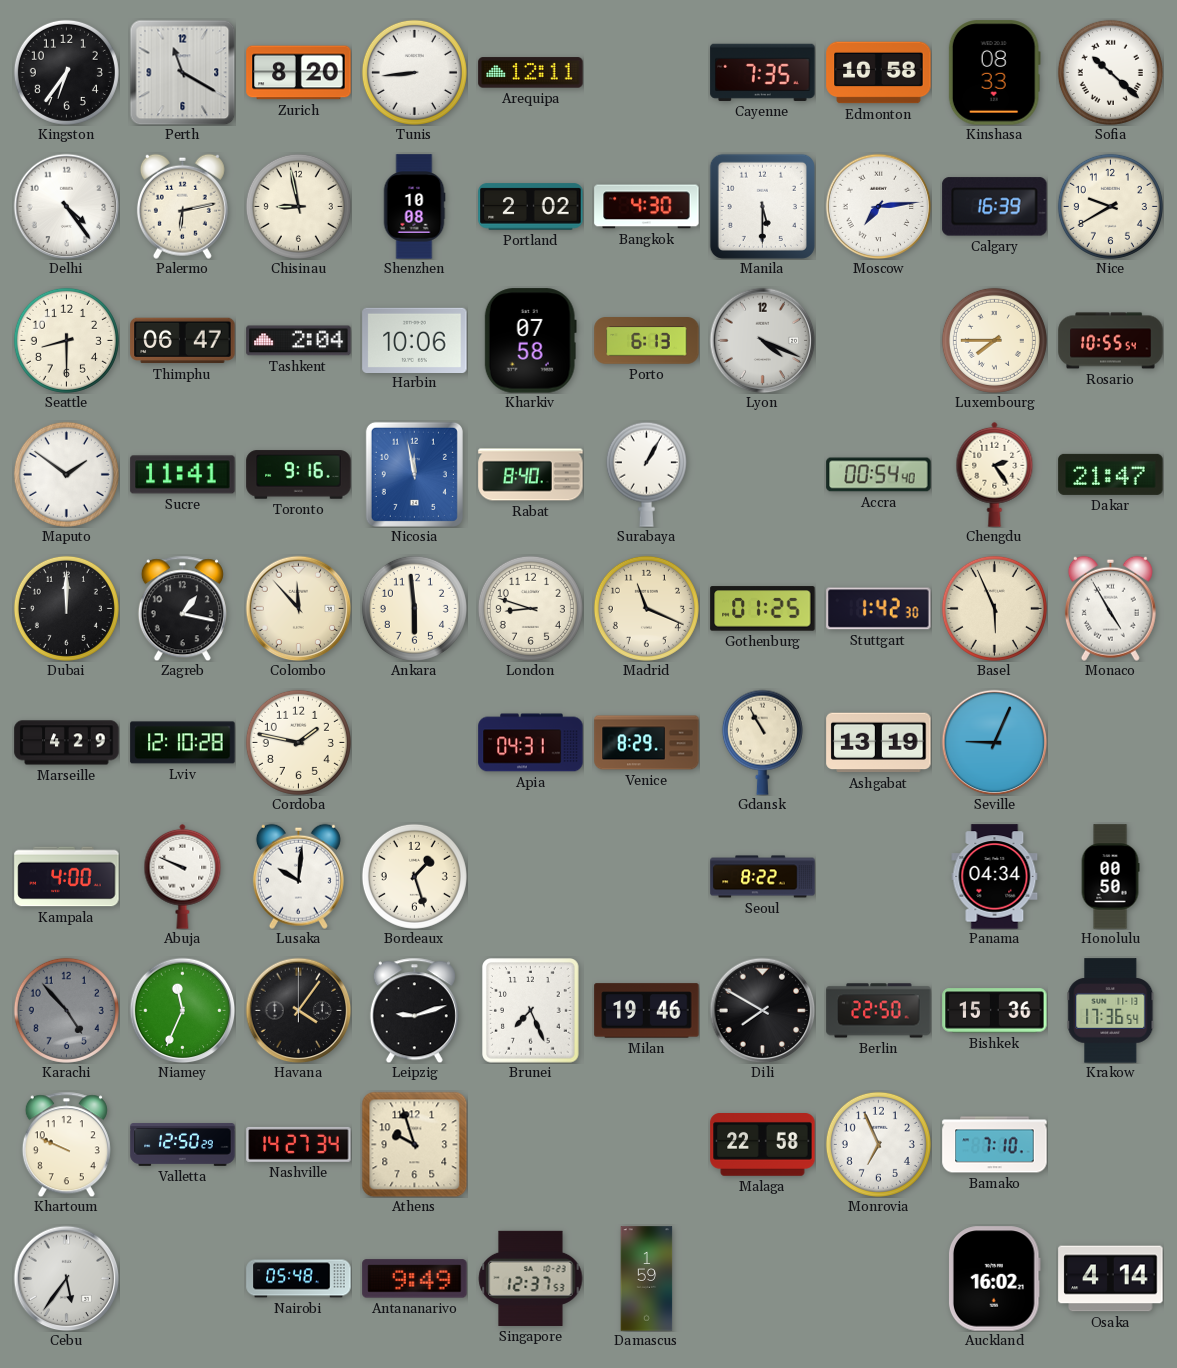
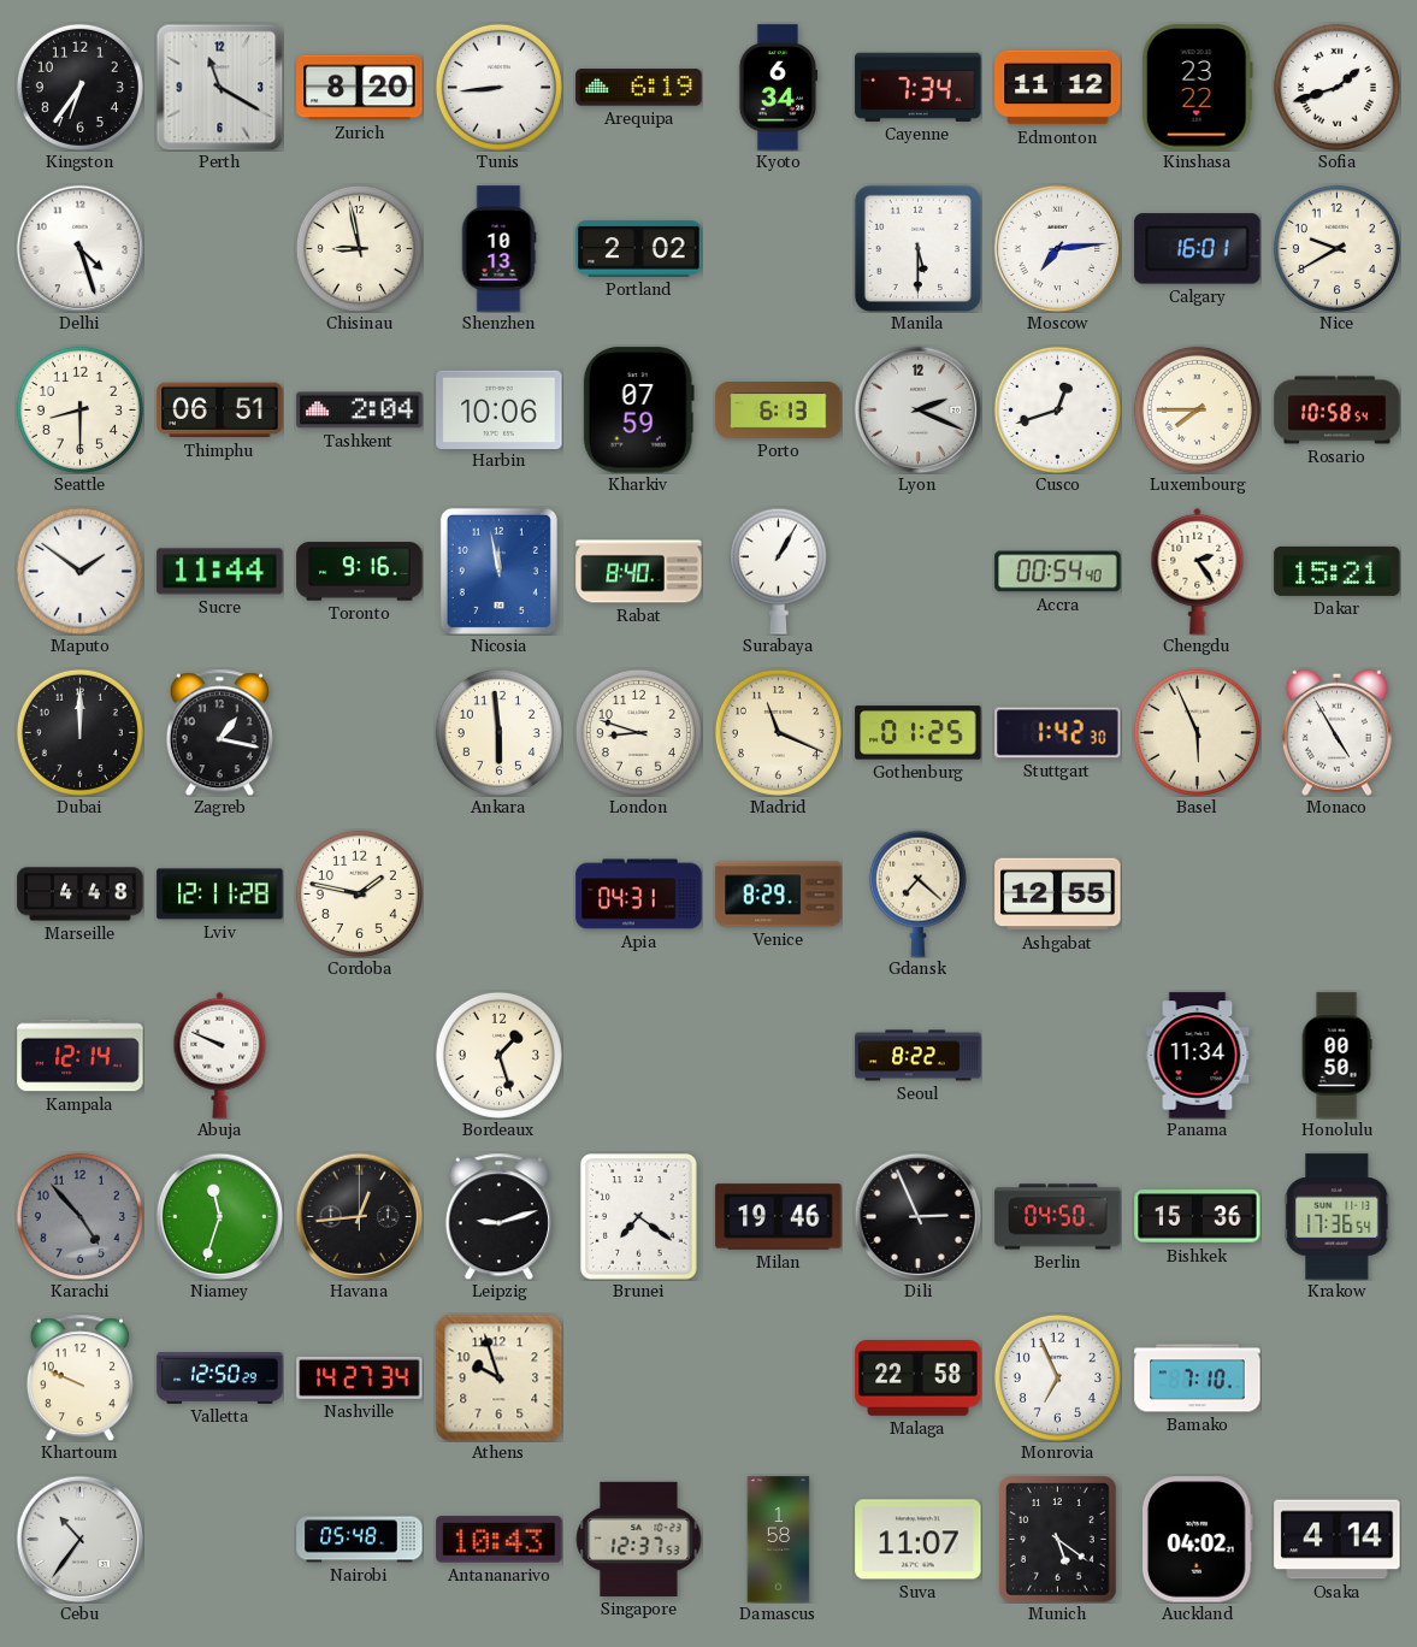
Arequipa: 12:11 -> 6:19 (639, 88)
Kyoto: none -> 6:34 (779, 88)
Cayenne: 7:35 -> 7:34 (919, 87)
Edmonton: 10:58 -> 11:12 (1058, 88)
Kinshasa: 08:33 -> 23:22 (1197, 88)
Sofia: 10:22 -> 1:42 (1336, 87)
Delhi: 4:24 -> 4:27 (79, 248)
Palermo: 6:13 -> none (182, 206)
Shenzhen: 10:08 -> 10:13 (498, 249)
Bangkok: 4:30 -> none (647, 207)
Calgary: 16:39 -> 16:01 (1198, 249)
Thimphu: 06:47 -> 06:51 (220, 411)
Kharkiv: 07:58 -> 07:59 (638, 411)
Lyon: 4:19 -> 2:19 (917, 409)
Cusco: none -> 12:42 (1057, 409)
Rosario: 10:55 -> 10:58 (1338, 411)
Sucre: 11:41 -> 11:44 (220, 572)
Dakar: 21:47 -> 15:21 (1338, 571)
Colombo: 11:53 -> none (298, 608)
Marseille: 4:29 -> 4:48 (81, 895)
Lviv: 12:10 -> 12:11 (220, 895)
Gdansk: 10:55 -> 7:22 (917, 893)
Ashgabat: 13:19 -> 12:55 (1058, 895)
Seville: 9:04 -> none (994, 742)
Kampala: 4:00 -> 12:14 (81, 1056)
Lusaka: 10:01 -> none (298, 876)
Panama: 04:34 -> 11:34 (1198, 1056)
Niamey: 11:34 -> 11:33 (219, 1216)
Havana: 4:06 -> 12:44 (359, 1216)
Brunei: 7:26 -> 7:21 (639, 1217)
Dili: 7:50 -> 2:56 (917, 1216)
Berlin: 22:50 -> 04:50 (1058, 1217)
Cebu: 5:36 -> 10:36 (79, 1539)
Antananarivo: 9:49 -> 10:43 (500, 1540)
Damascus: 1:59 -> 1:58 (779, 1540)
Suva: none -> 11:07 (919, 1540)
Munich: none -> 5:21 (1058, 1540)
Auckland: 16:02 -> 04:02 (1197, 1540)
